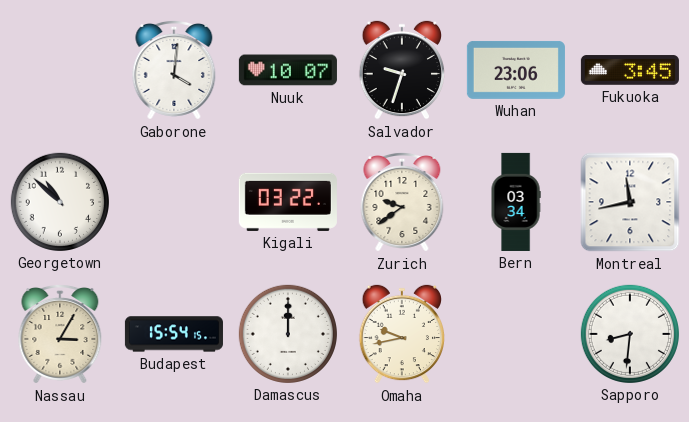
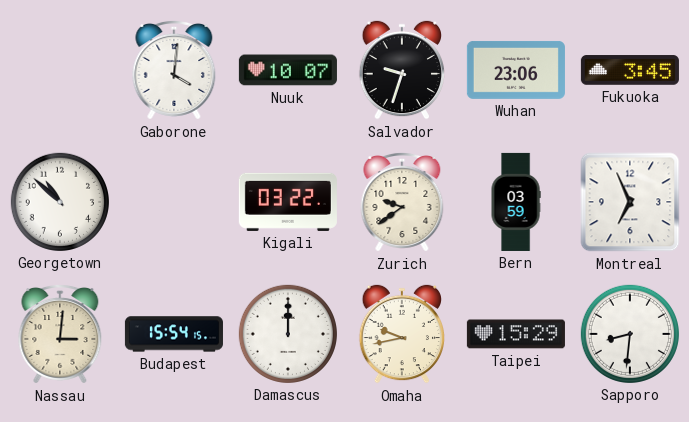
Bern: 03:34 -> 03:59 (516, 202)
Montreal: 11:43 -> 6:56 (630, 202)
Nassau: 3:05 -> 3:01 (60, 334)
Taipei: none -> 15:29 (516, 334)
